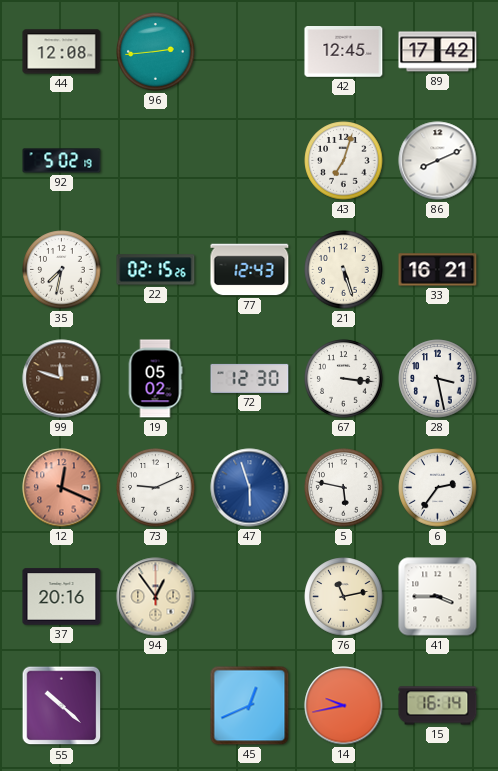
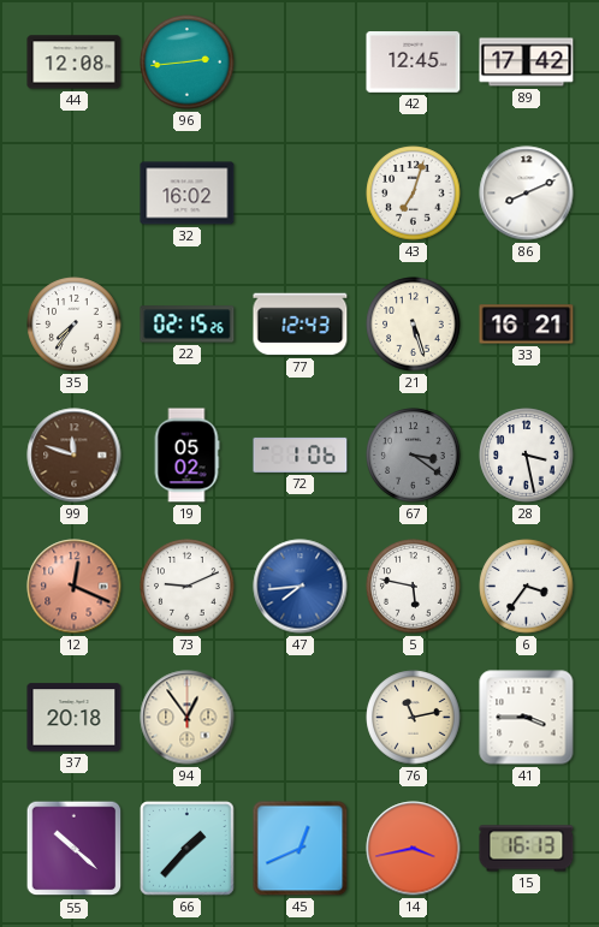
92: 5:02 -> none (62, 161)
32: none -> 16:02 (188, 194)
35: 7:32 -> 7:36 (75, 325)
72: 12:30 -> 1:06 (301, 454)
67: 3:16 -> 3:21 (414, 456)
67 dial: white -> grey (414, 456)
47: 5:57 -> 7:44 (301, 587)
6: 2:36 -> 3:36 (527, 587)
37: 20:16 -> 20:18 (75, 718)
66: none -> 1:37 (188, 849)
14: 9:43 -> 3:43 (414, 849)
15: 16:14 -> 16:13 (527, 849)
